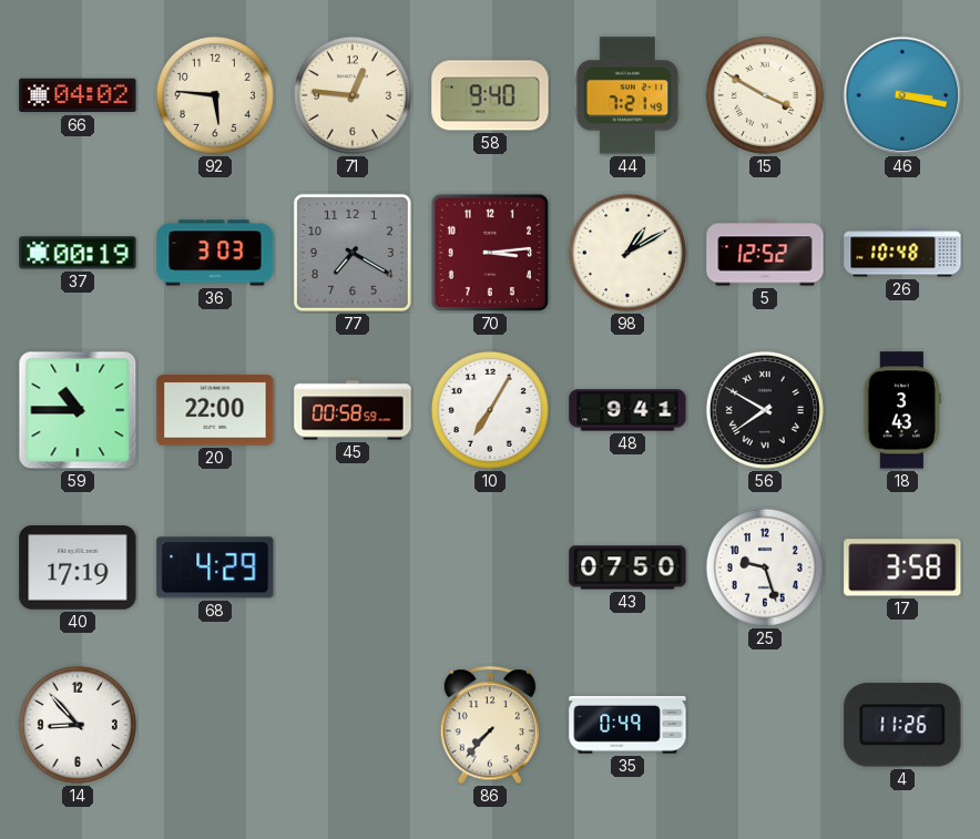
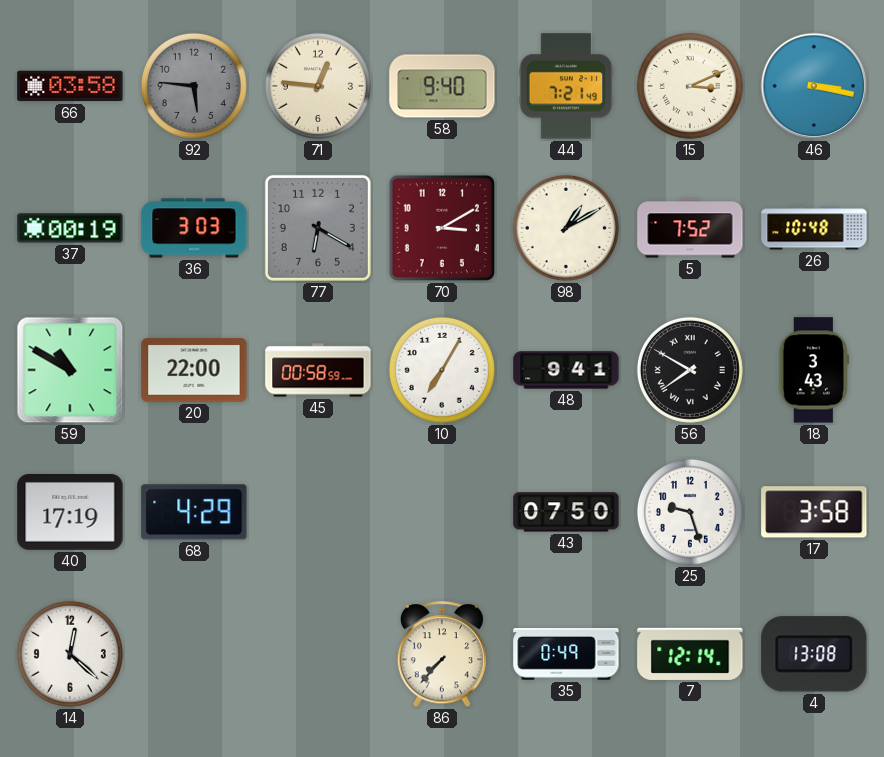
66: 04:02 -> 03:58 (70, 86)
92 dial: cream -> grey (194, 86)
15: 3:50 -> 3:11 (690, 86)
77: 7:20 -> 6:20 (318, 228)
70: 3:14 -> 3:10 (442, 228)
5: 12:52 -> 7:52 (690, 228)
59: 10:45 -> 10:50 (70, 370)
14: 8:53 -> 12:22 (70, 654)
7: none -> 12:14 (690, 654)
4: 11:26 -> 13:08 (814, 654)
